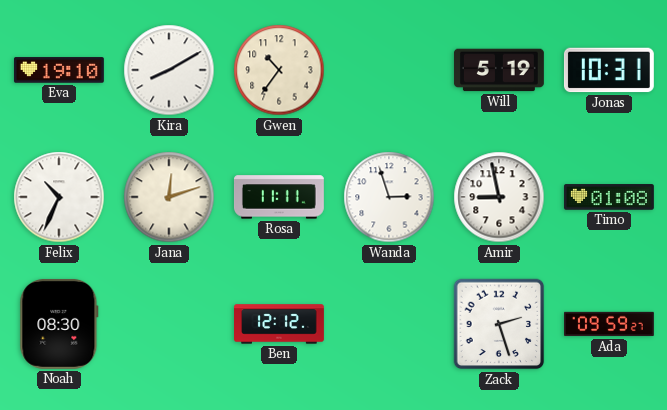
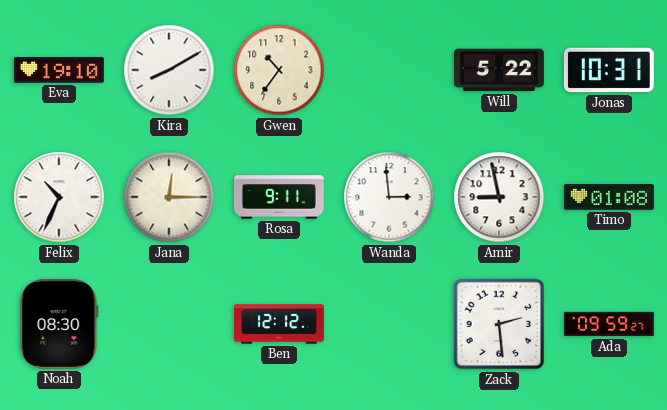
Will: 5:19 -> 5:22 (499, 70)
Jana: 12:12 -> 12:15 (169, 197)
Rosa: 11:11 -> 9:11 (279, 197)
Wanda: 2:57 -> 2:59 (389, 197)
Zack: 2:27 -> 2:29 (499, 324)
